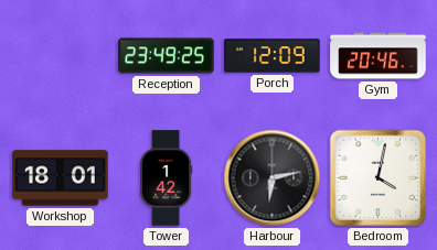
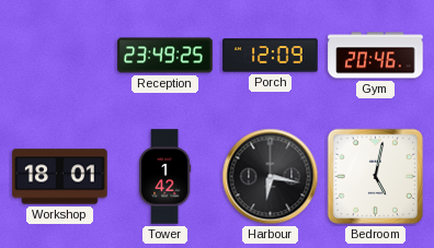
Harbour: 6:13 -> 6:17 (271, 177)
Bedroom: 4:02 -> 5:02 (376, 177)
